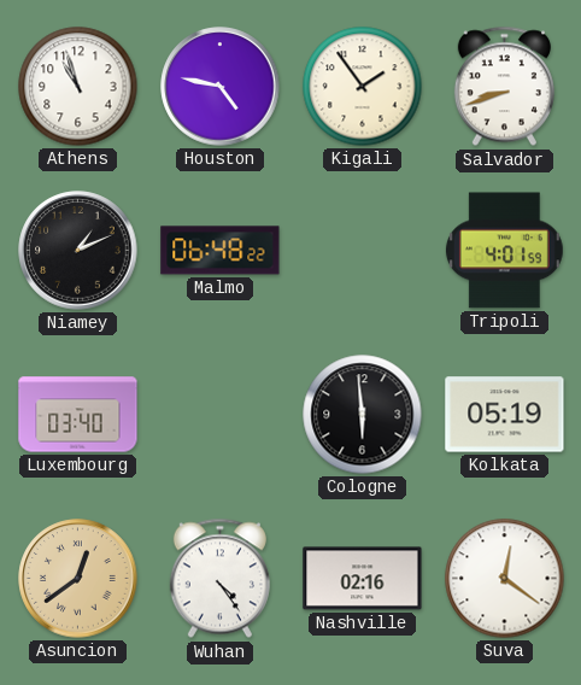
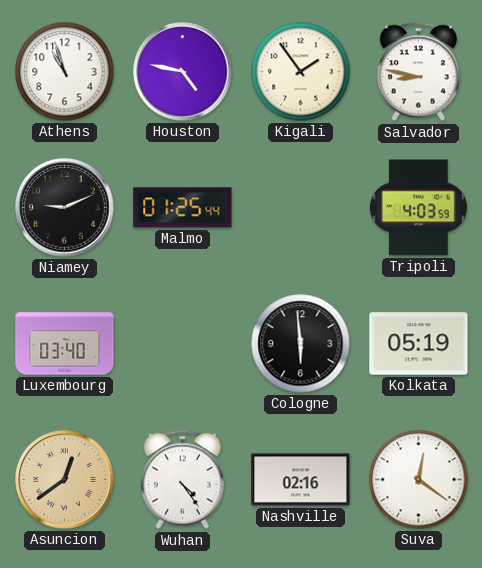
Salvador: 8:42 -> 8:47 (418, 72)
Niamey: 1:11 -> 9:11 (65, 208)
Malmo: 06:48 -> 01:25 (183, 208)
Tripoli: 4:01 -> 4:03 (418, 208)
